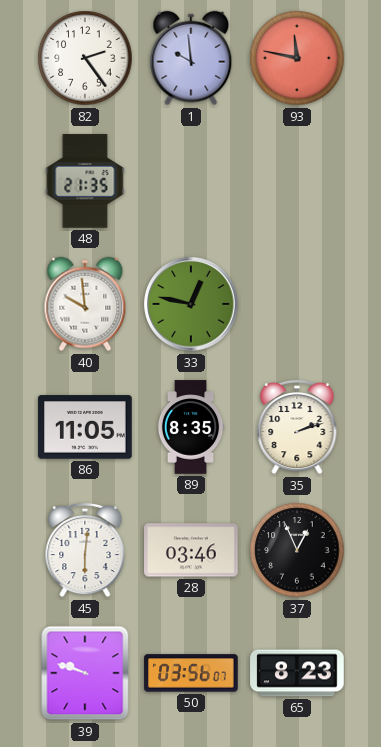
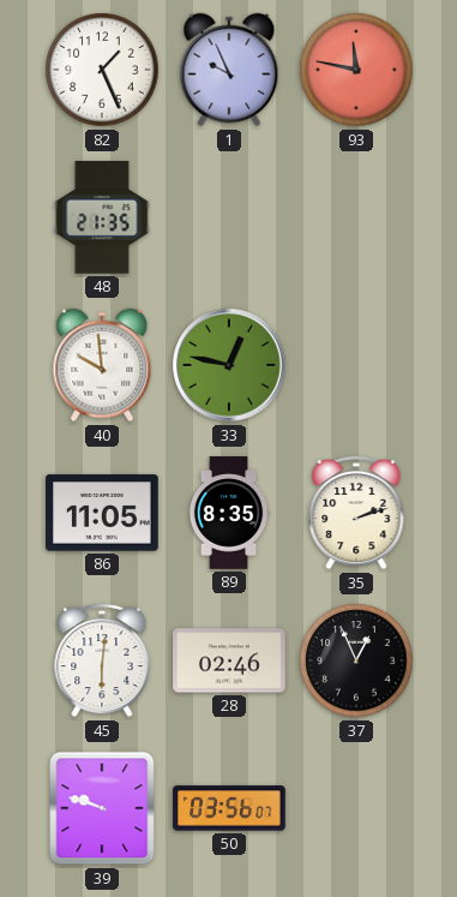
82: 2:24 -> 1:26 (102, 70)
1: 9:59 -> 9:56 (229, 70)
28: 03:46 -> 02:46 (229, 660)
65: 8:23 -> none (297, 673)
